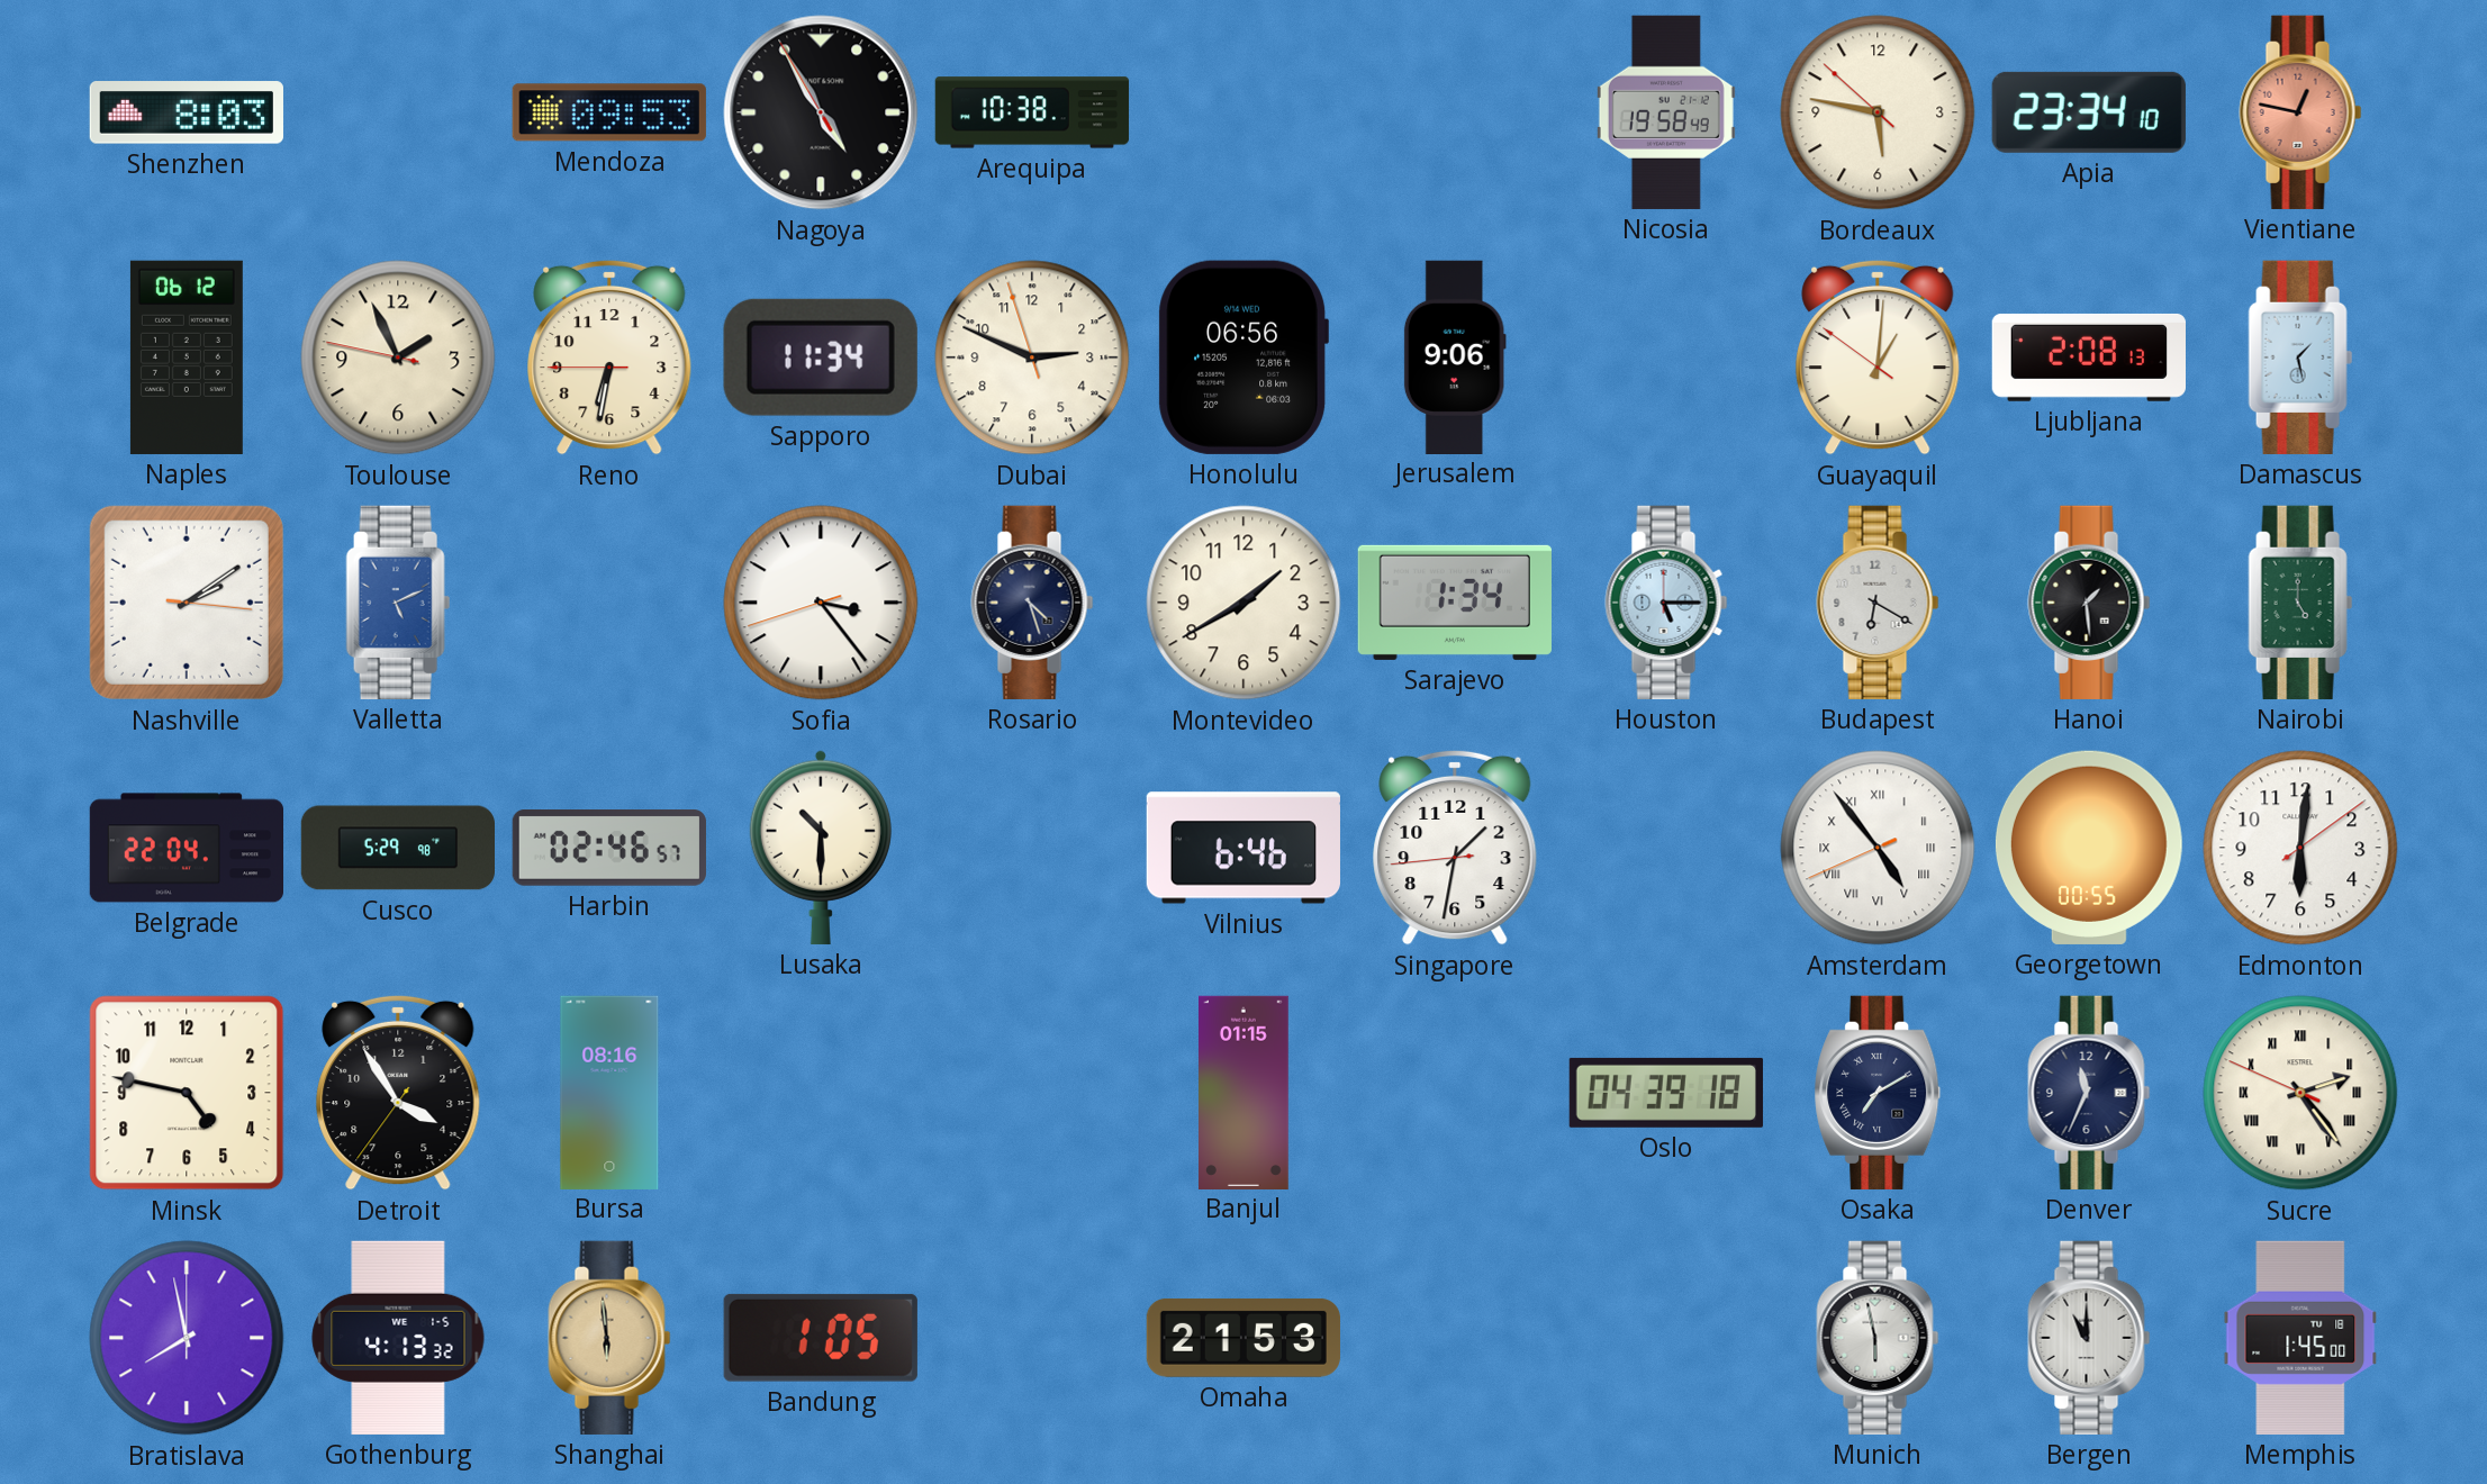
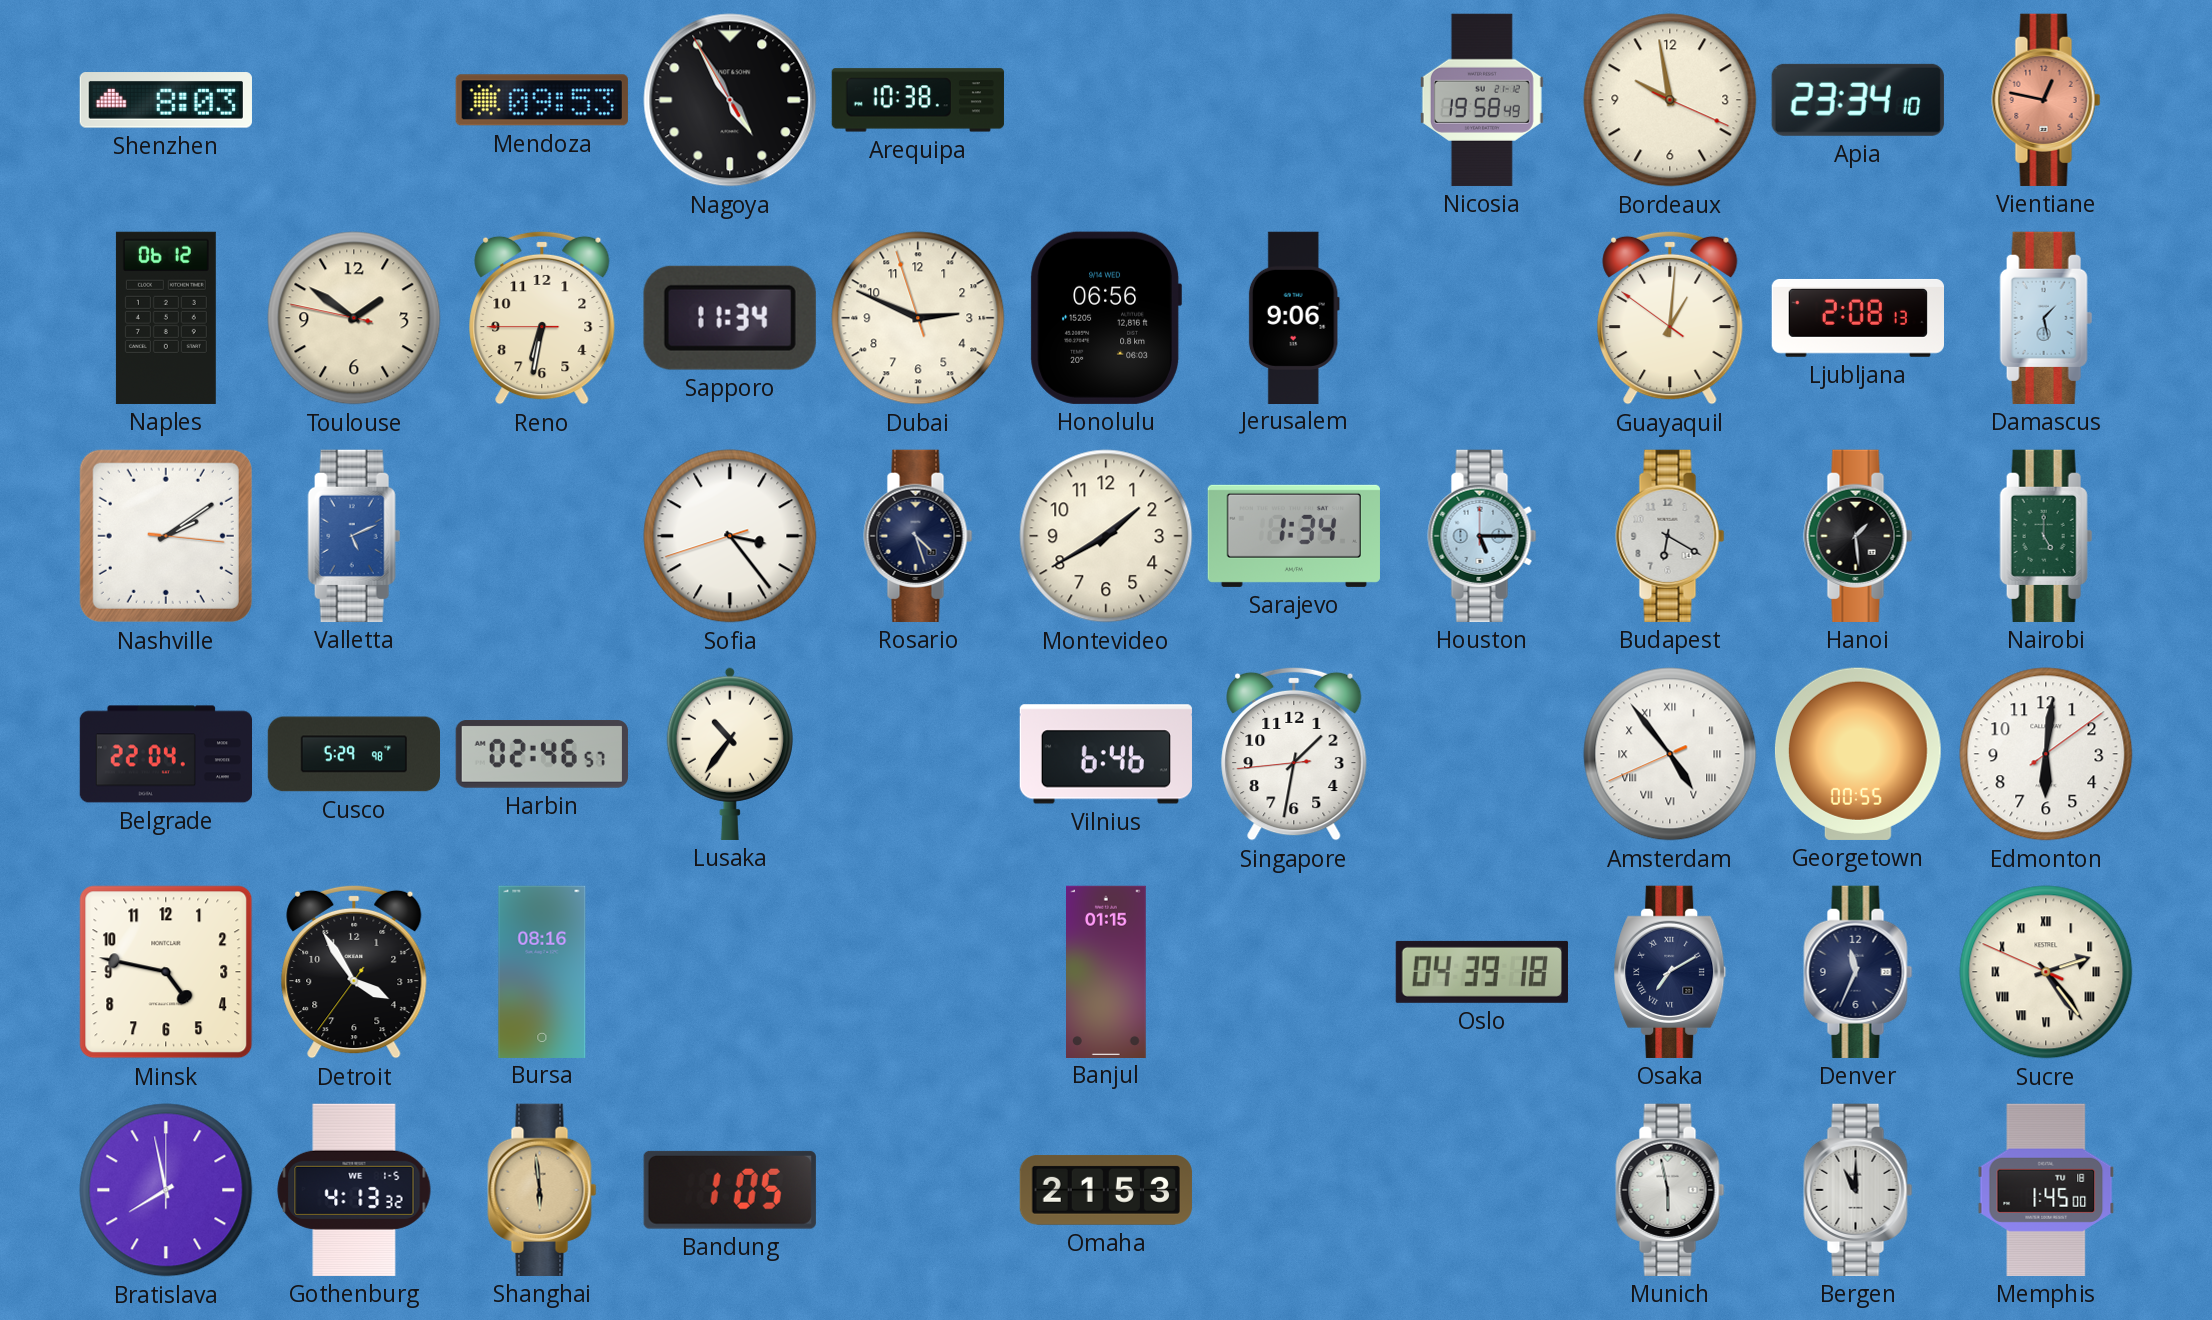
Bordeaux: 5:46 -> 9:58 (1670, 100)
Toulouse: 1:55 -> 1:50 (354, 318)
Lusaka: 10:30 -> 10:36 (730, 754)
